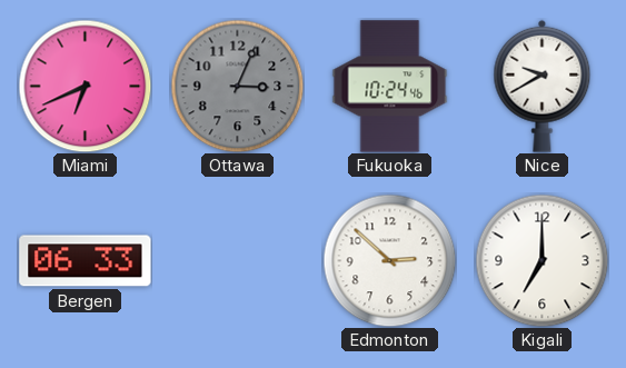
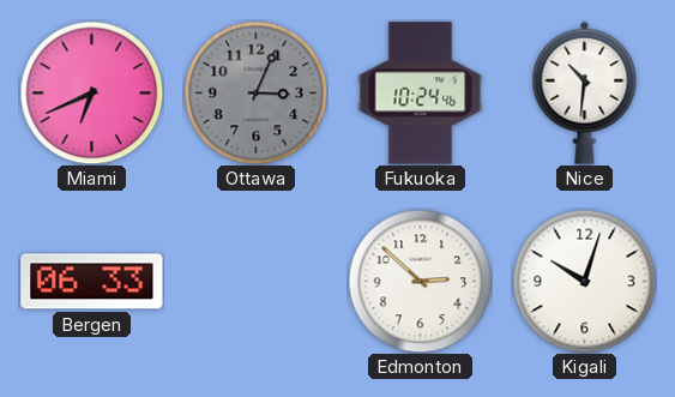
Nice: 9:40 -> 10:31 (585, 92)
Kigali: 7:00 -> 10:03 (584, 281)
